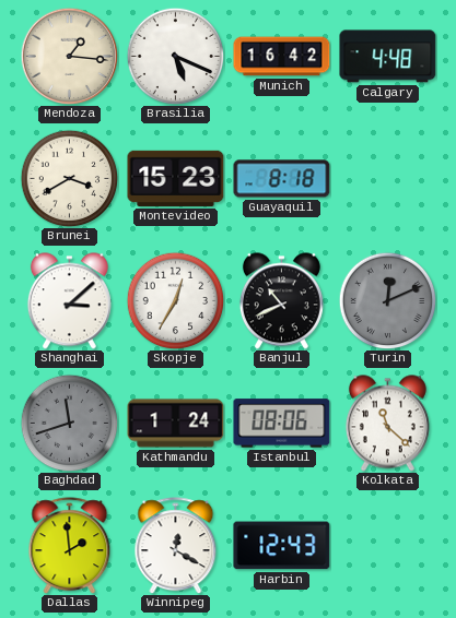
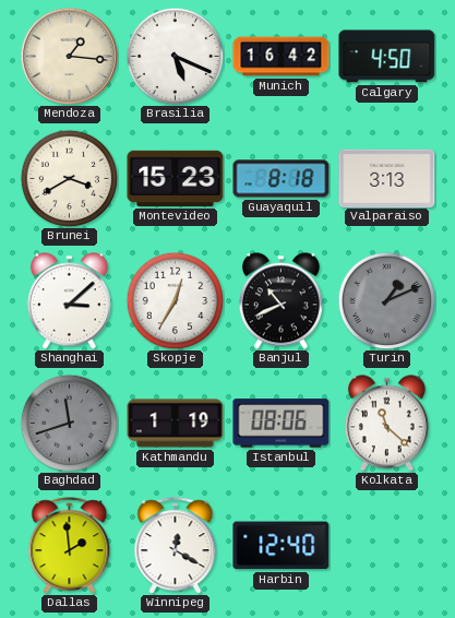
Calgary: 4:48 -> 4:50 (387, 57)
Valparaiso: none -> 3:13 (387, 178)
Turin: 12:11 -> 1:11 (386, 300)
Kathmandu: 1:24 -> 1:19 (176, 424)
Harbin: 12:43 -> 12:40 (282, 546)
